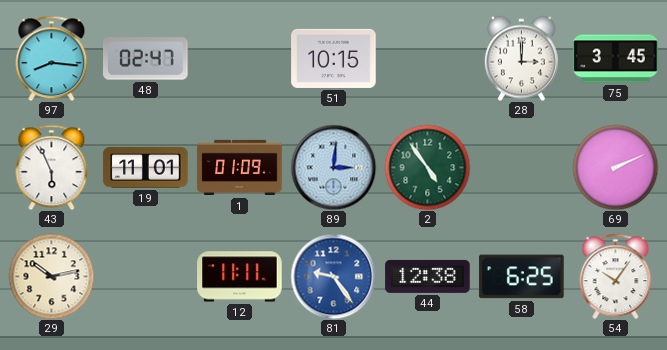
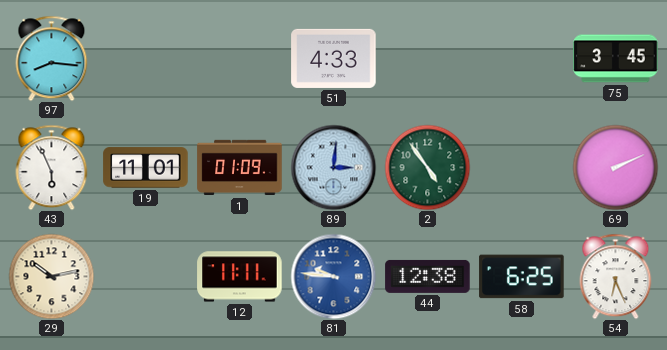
48: 02:47 -> none (146, 59)
51: 10:15 -> 4:33 (334, 58)
28: 3:00 -> none (521, 58)
81: 9:24 -> 9:46 (333, 276)
54: 10:06 -> 6:26 (616, 276)
